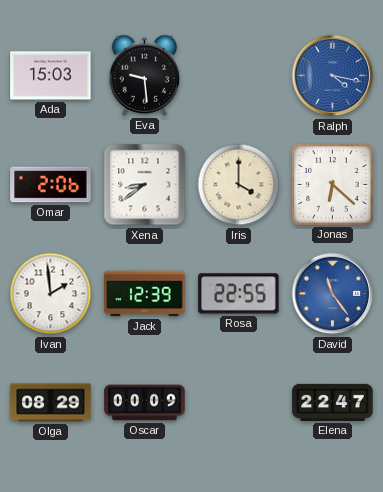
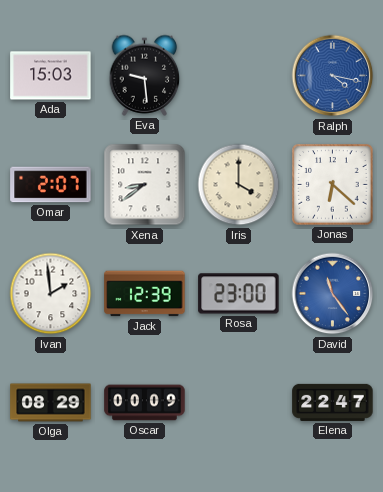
Omar: 2:06 -> 2:07 (51, 185)
Rosa: 22:55 -> 23:00 (239, 294)
